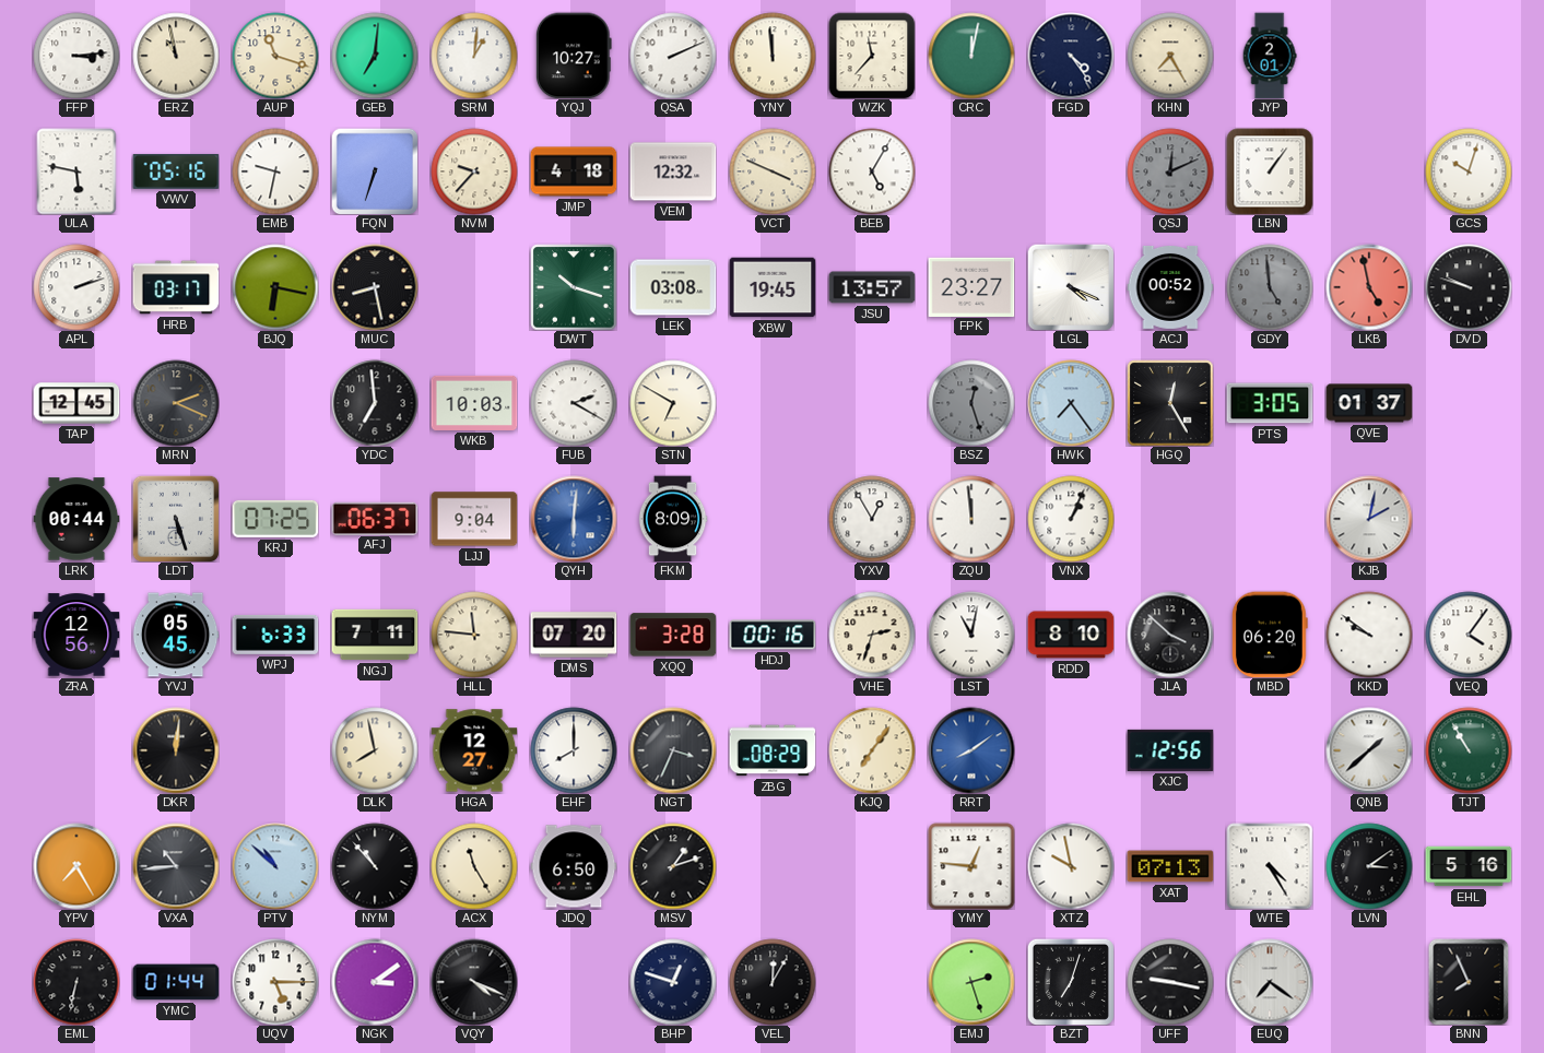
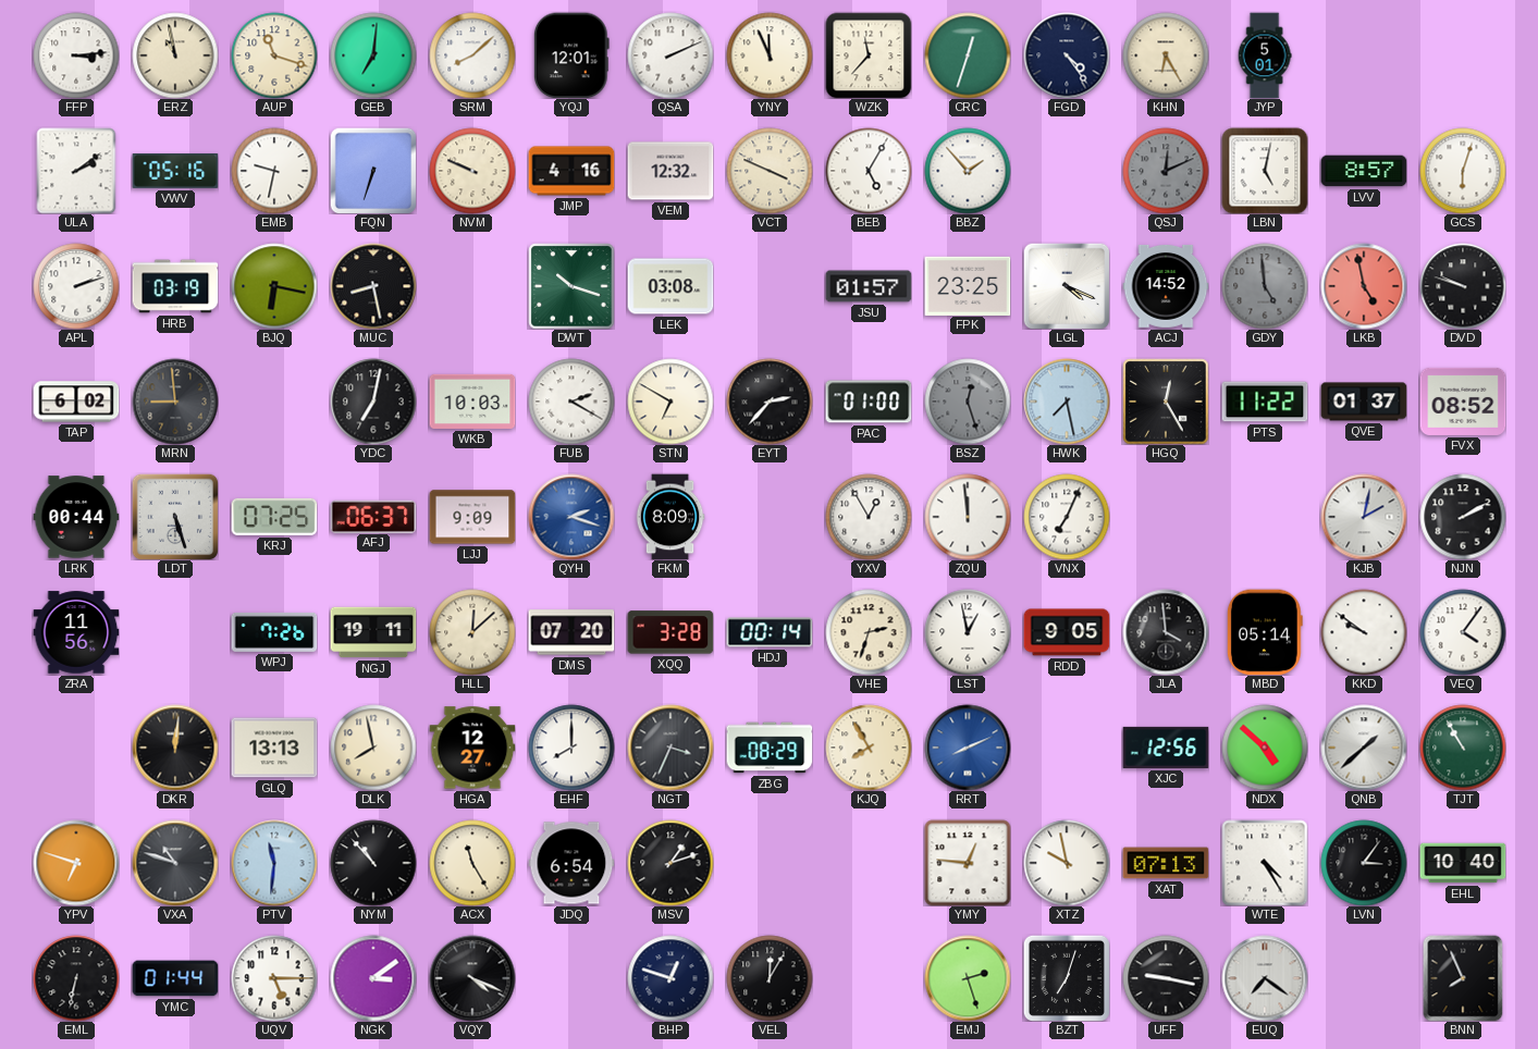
SRM: 1:01 -> 8:08 (472, 55)
YQJ: 10:27 -> 12:01 (571, 55)
YNY: 11:59 -> 11:56 (770, 55)
CRC: 12:02 -> 12:33 (968, 55)
KHN: 7:25 -> 6:25 (1166, 55)
JYP: 2:01 -> 5:01 (1265, 55)
ULA: 5:47 -> 2:09 (76, 171)
NVM: 9:37 -> 9:49 (472, 171)
JMP: 4:18 -> 4:16 (571, 171)
BBZ: none -> 1:53 (968, 171)
LBN: 1:06 -> 5:02 (1265, 171)
LVV: none -> 8:57 (1364, 171)
GCS: 10:03 -> 6:03 (1463, 171)
HRB: 03:17 -> 03:19 (175, 286)
XBW: 19:45 -> none (773, 287)
JSU: 13:57 -> 01:57 (869, 286)
FPK: 23:27 -> 23:25 (968, 285)
ACJ: 00:52 -> 14:52 (1166, 286)
TAP: 12:45 -> 6:02 (76, 402)
MRN: 2:19 -> 8:59 (175, 402)
YDC: 6:59 -> 7:02 (373, 402)
EYT: none -> 2:37 (770, 402)
PAC: none -> 01:00 (869, 402)
HWK: 7:24 -> 7:28 (1067, 402)
PTS: 3:05 -> 11:22 (1265, 402)
FVX: none -> 08:52 (1463, 402)
LJJ: 9:04 -> 9:09 (472, 517)
QYH: 6:01 -> 2:18 (571, 517)
VNX: 1:04 -> 7:04 (1067, 517)
NJN: none -> 2:10 (1463, 517)
ZRA: 12:56 -> 11:56 (76, 632)
YVJ: 05:45 -> none (176, 635)
WPJ: 6:33 -> 7:26 (274, 632)
NGJ: 7:11 -> 19:11 (373, 632)
HLL: 11:46 -> 12:08 (472, 632)
HDJ: 00:16 -> 00:14 (770, 632)
LST: 11:02 -> 12:58 (968, 632)
RDD: 8:10 -> 9:05 (1067, 632)
JLA: 3:52 -> 3:59 (1166, 632)
MBD: 06:20 -> 05:14 (1265, 632)
GLQ: none -> 13:13 (274, 748)
KJQ: 7:06 -> 7:55 (869, 748)
RRT: 8:09 -> 8:11 (968, 748)
NDX: none -> 4:52 (1265, 748)
YPV: 7:25 -> 6:48 (76, 863)
VXA: 10:44 -> 10:48 (175, 863)
PTV: 10:52 -> 11:31 (274, 863)
JDQ: 6:50 -> 6:54 (571, 863)
LVN: 3:09 -> 3:06 (1364, 863)
EHL: 5:16 -> 10:40 (1463, 863)
